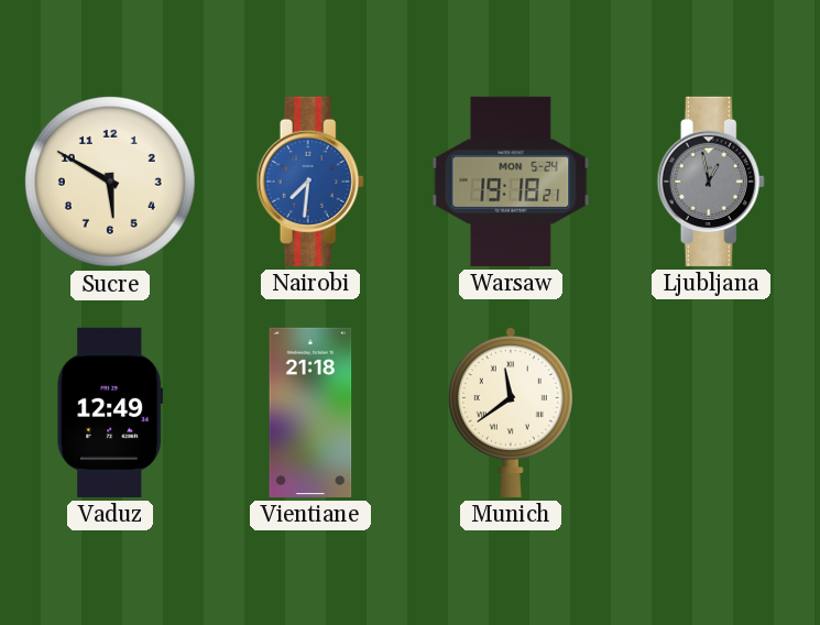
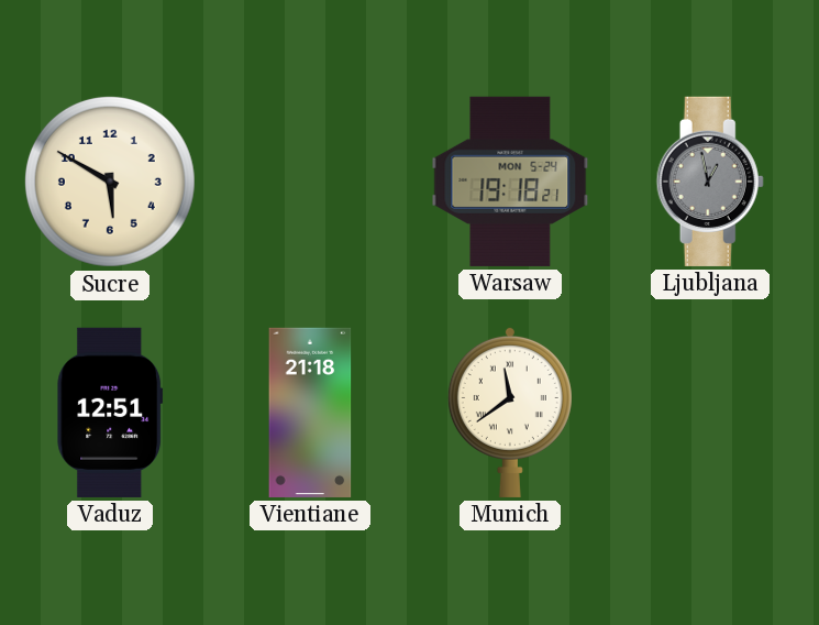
Nairobi: 7:31 -> none (310, 182)
Vaduz: 12:49 -> 12:51 (110, 413)
